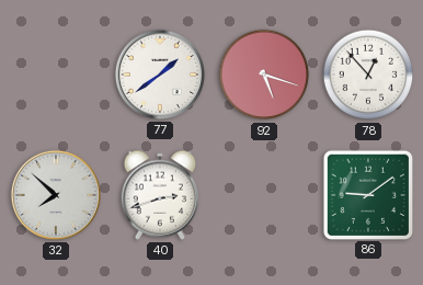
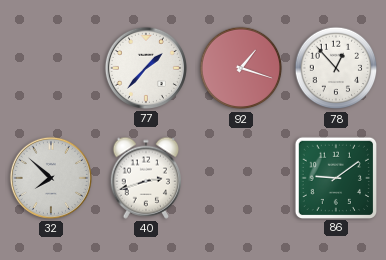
77: 1:39 -> 1:37 (146, 68)
92: 5:18 -> 1:18 (241, 68)
